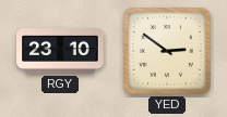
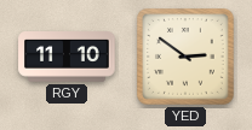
RGY: 23:10 -> 11:10 (67, 58)
